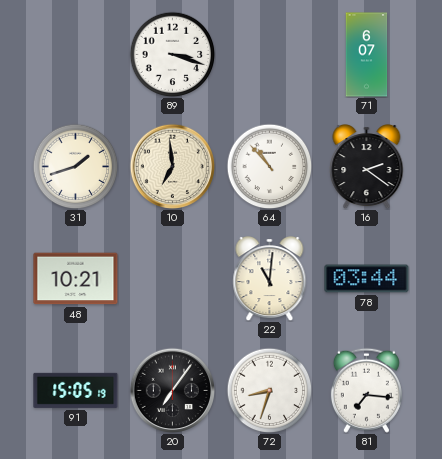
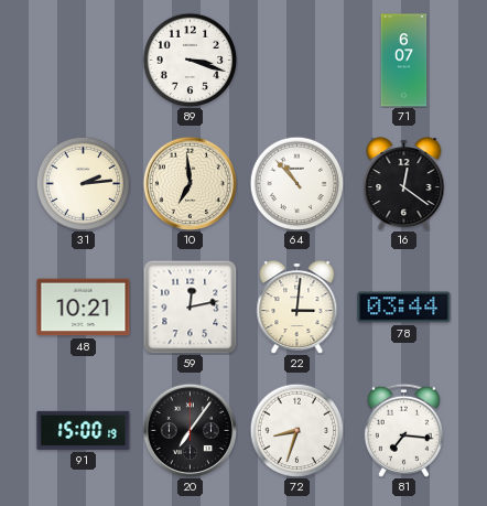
31: 1:42 -> 2:14 (83, 183)
16: 2:21 -> 12:21 (404, 184)
59: none -> 12:13 (190, 306)
22: 11:01 -> 3:01 (297, 308)
91: 15:05 -> 15:00 (84, 430)
